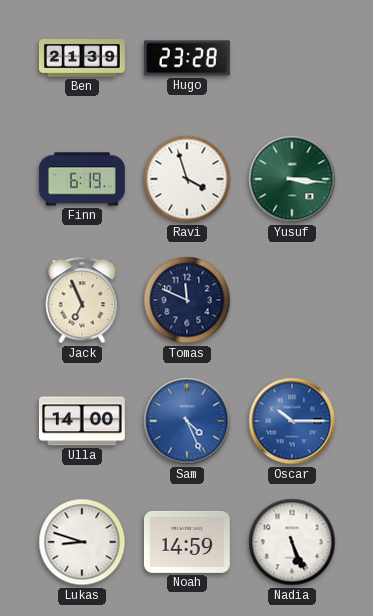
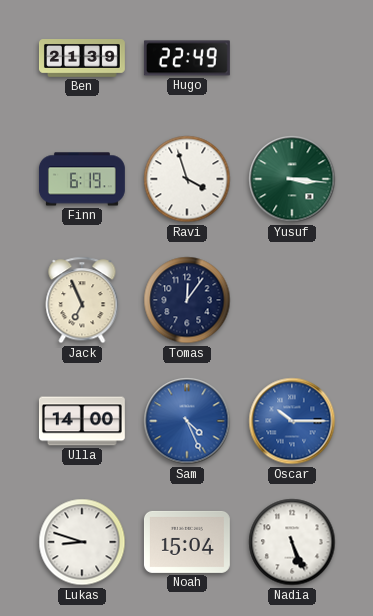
Hugo: 23:28 -> 22:49 (187, 58)
Tomas: 11:49 -> 12:06 (187, 300)
Noah: 14:59 -> 15:04 (187, 542)
